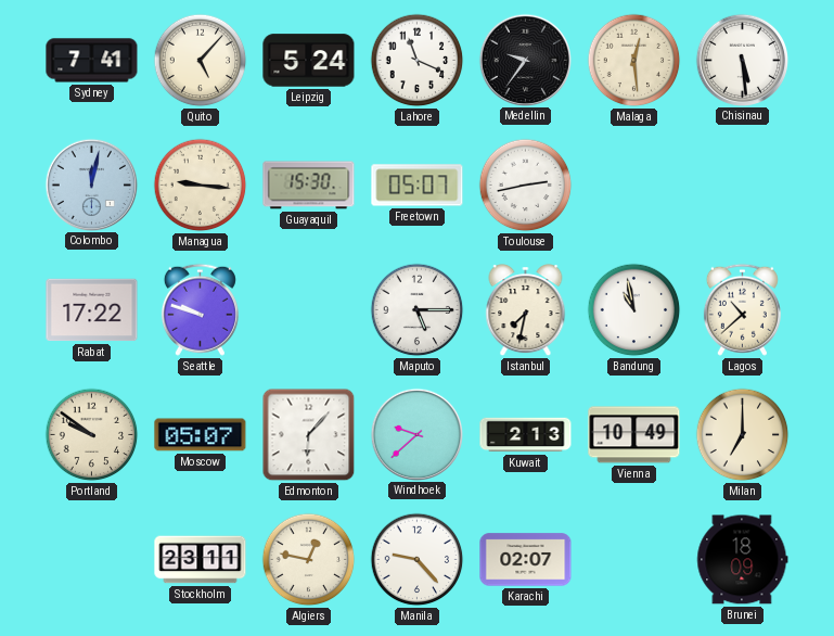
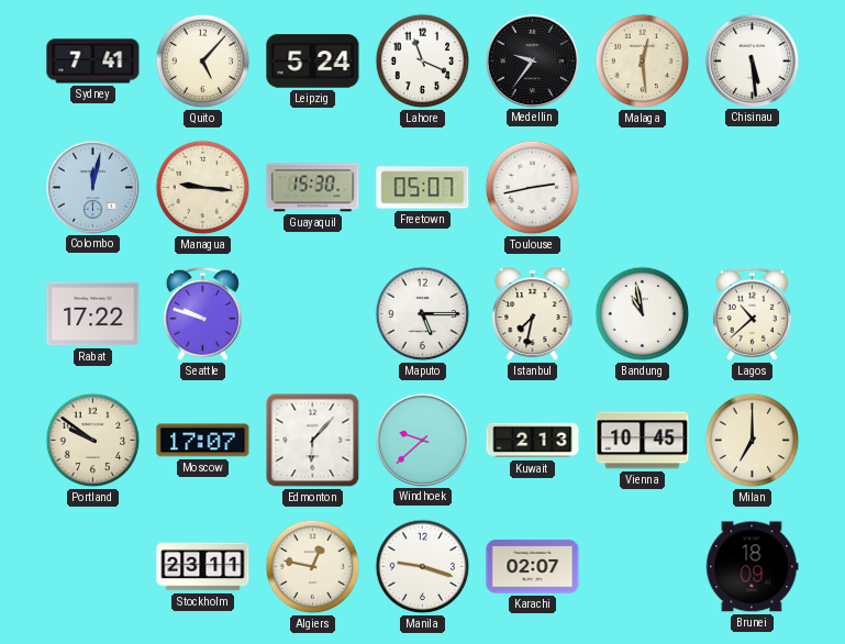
Moscow: 05:07 -> 17:07 (203, 441)
Vienna: 10:49 -> 10:45 (643, 441)
Manila: 9:23 -> 9:18 (423, 567)
